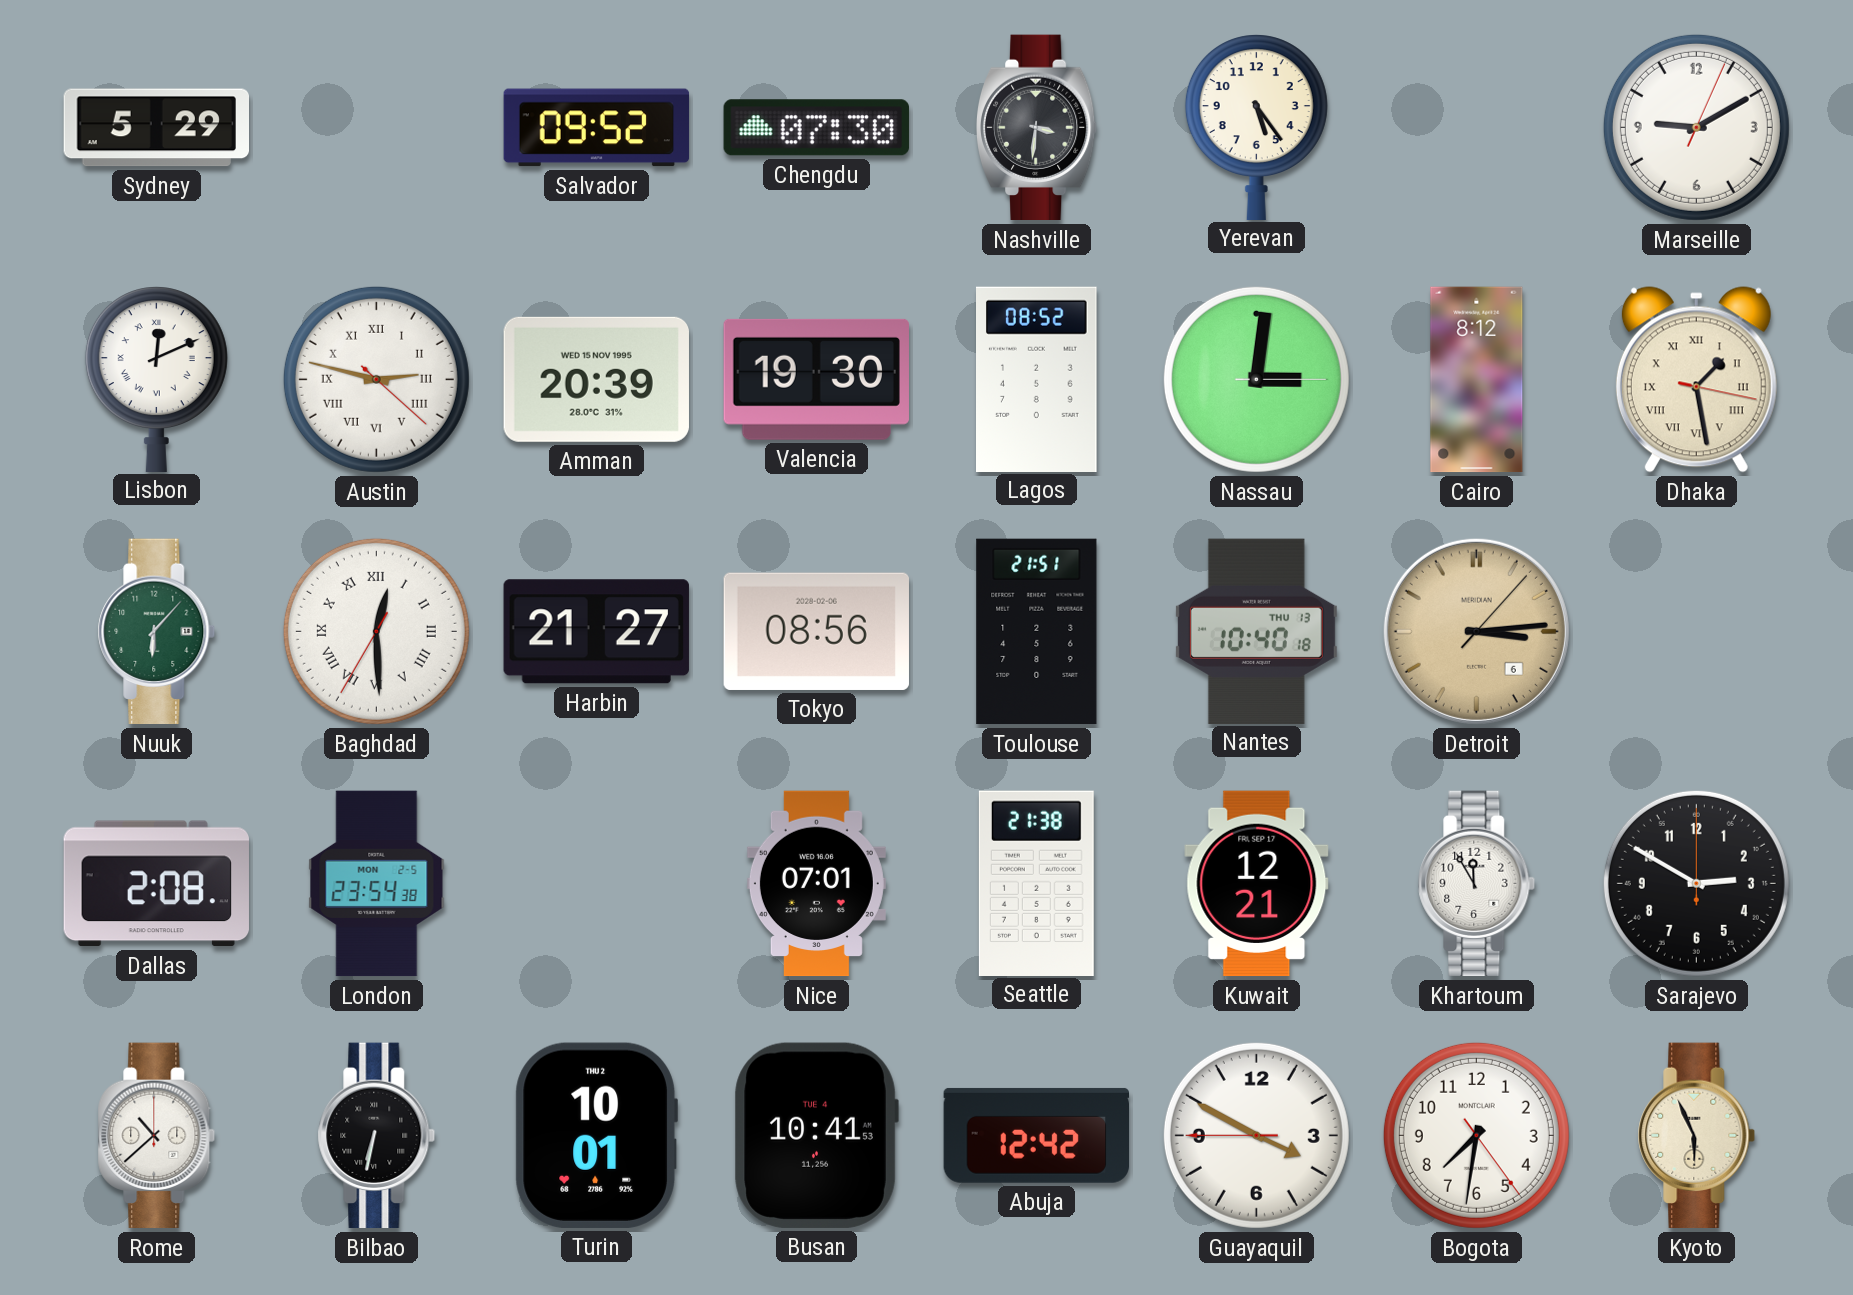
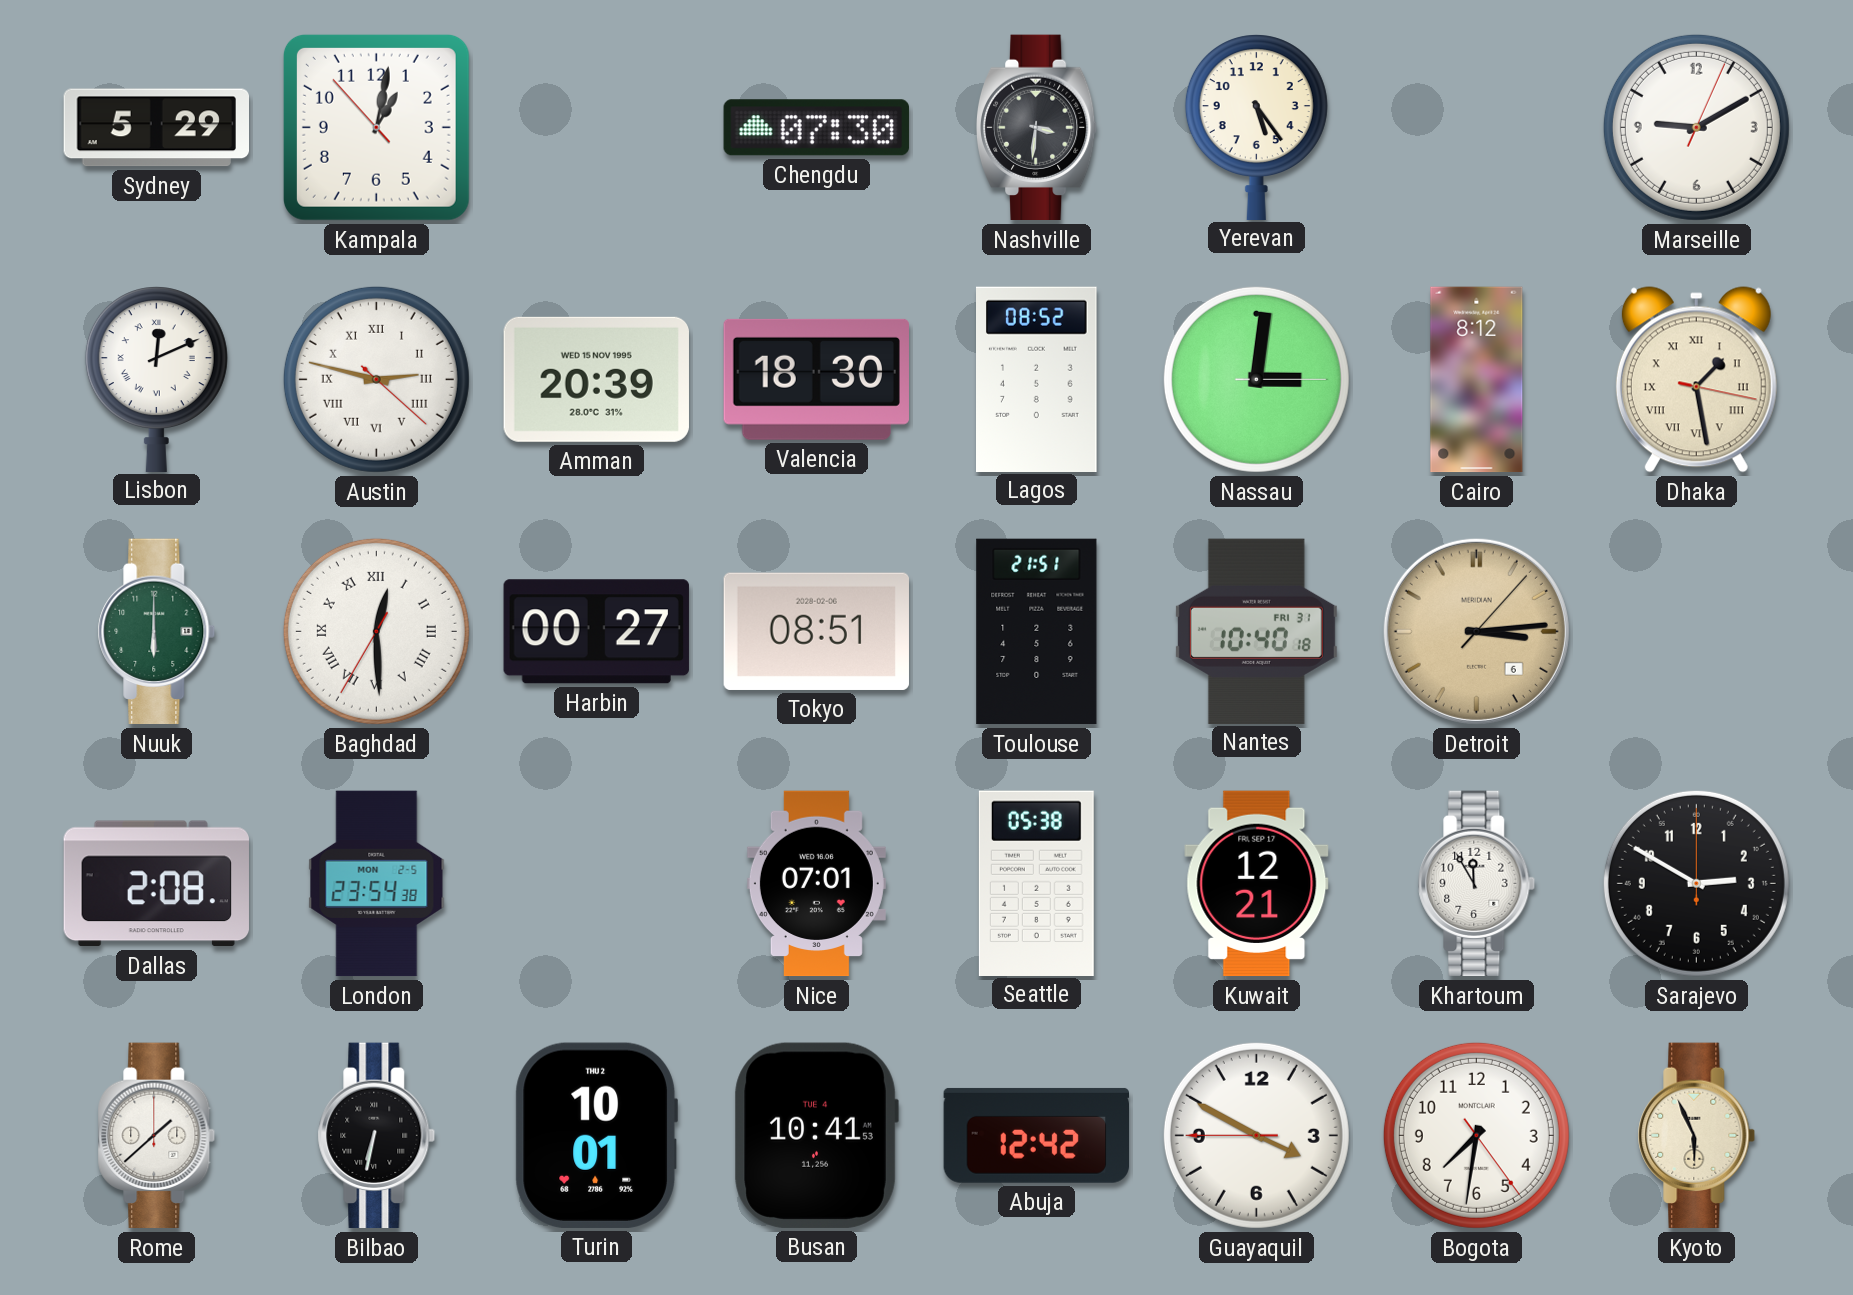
Kampala: none -> 1:01 (376, 127)
Salvador: 09:52 -> none (597, 128)
Valencia: 19:30 -> 18:30 (816, 379)
Nuuk: 6:07 -> 6:00 (157, 632)
Harbin: 21:27 -> 00:27 (596, 632)
Tokyo: 08:56 -> 08:51 (816, 631)
Nantes date: THU 13 -> FRI 31 (1256, 631)
Seattle: 21:38 -> 05:38 (1036, 883)
Rome: 10:38 -> 1:38 (157, 1136)
